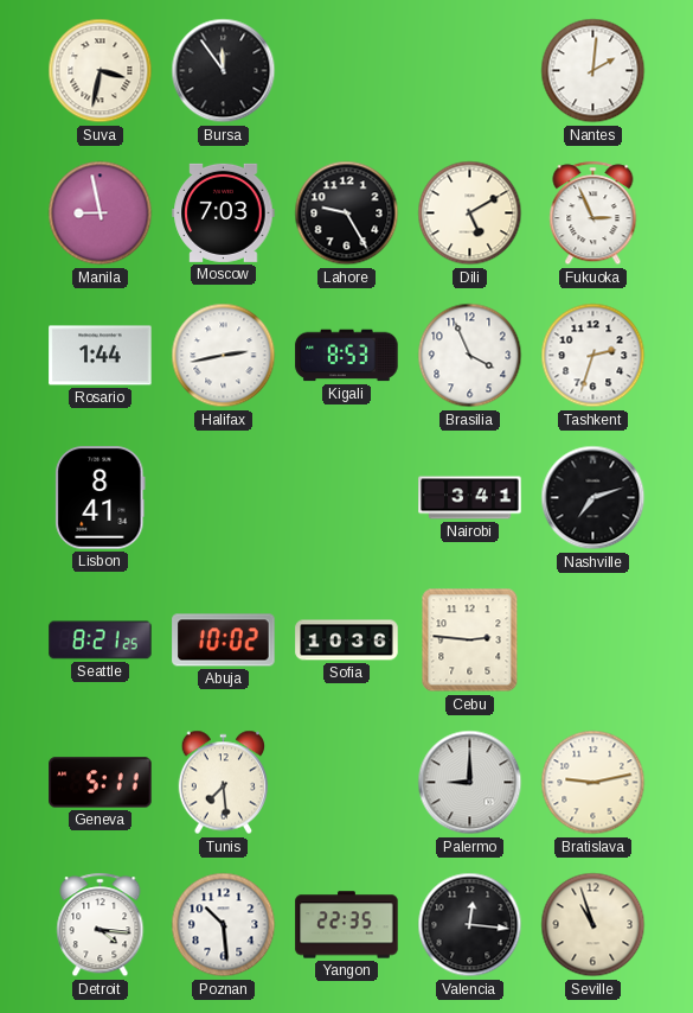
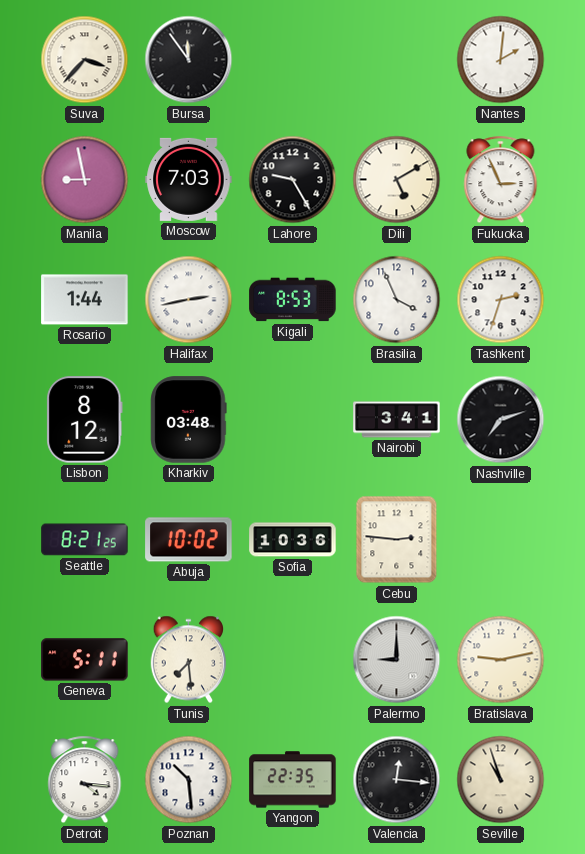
Suva: 3:32 -> 3:37 (85, 60)
Lisbon: 8:41 -> 8:12 (85, 420)
Kharkiv: none -> 03:48 (189, 420)
